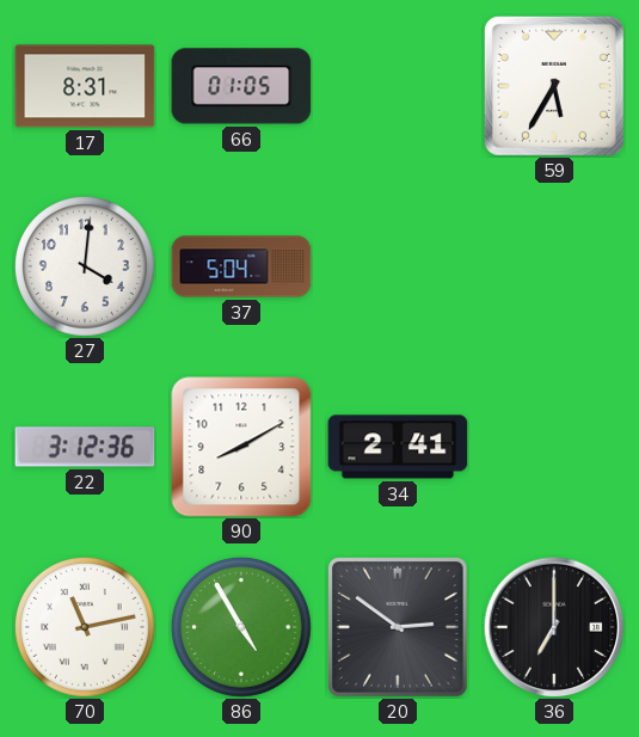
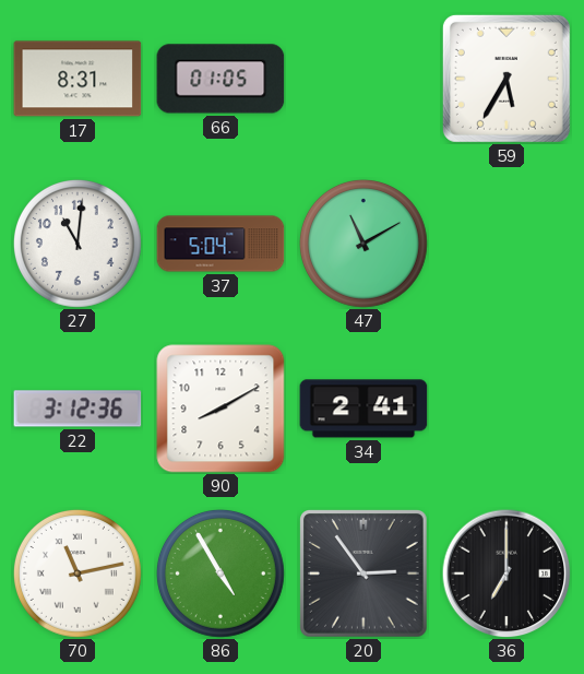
27: 4:01 -> 11:01 (79, 245)
47: none -> 11:10 (365, 245)
20: 2:51 -> 2:54 (363, 574)
